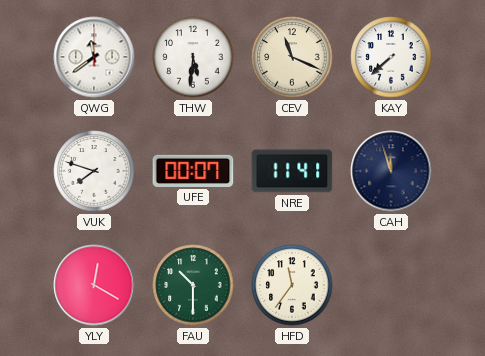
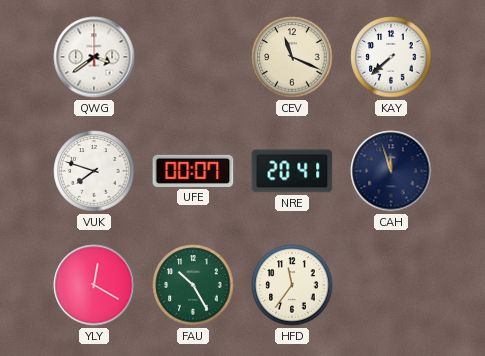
QWG: 11:39 -> 3:39 (94, 57)
THW: 5:31 -> none (193, 57)
NRE: 11:41 -> 20:41 (292, 171)
FAU: 10:30 -> 10:25 (193, 285)
